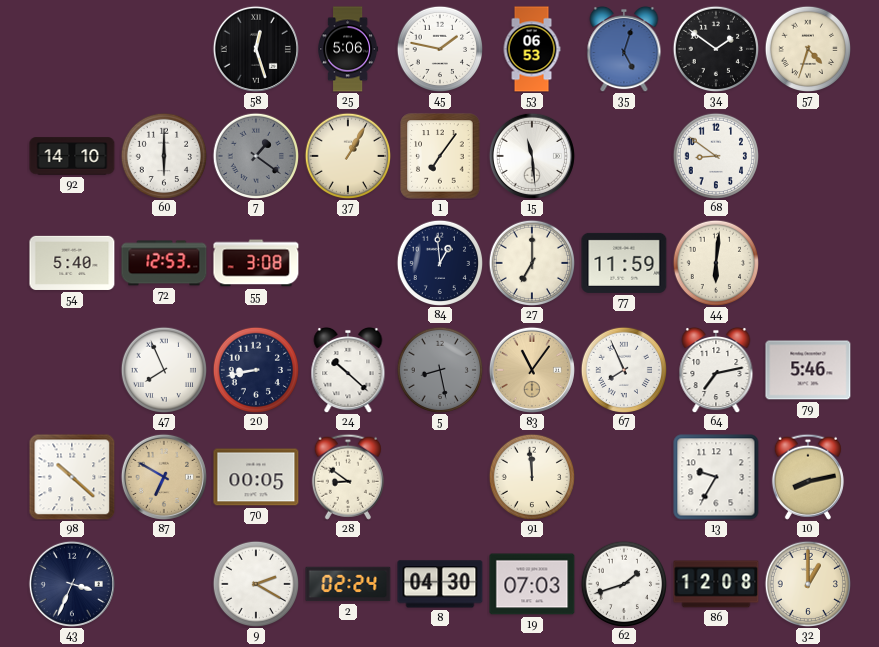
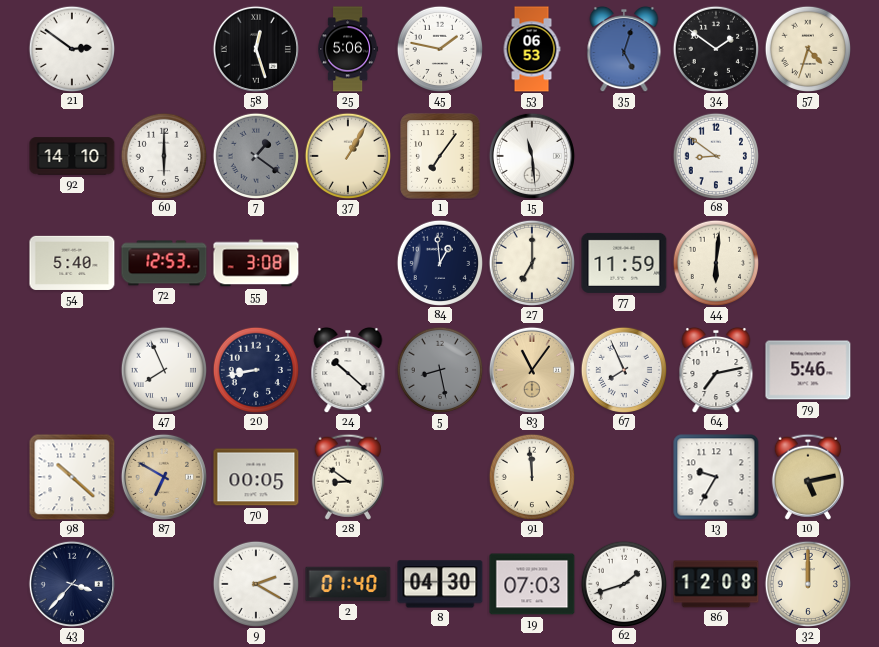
21: none -> 2:51 (71, 48)
10: 8:13 -> 5:13 (808, 477)
43: 3:34 -> 3:37 (72, 584)
2: 02:24 -> 01:40 (348, 584)
32: 1:00 -> 12:00 (807, 583)
